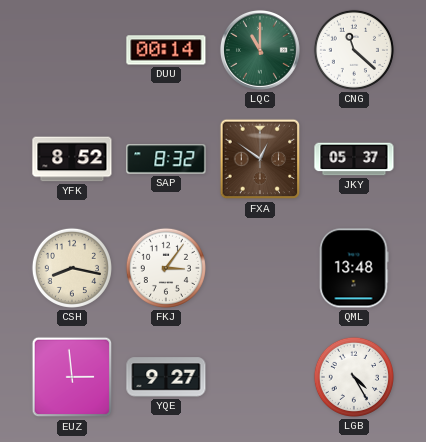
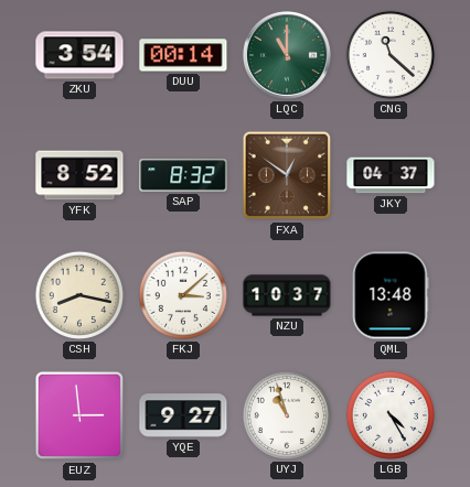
ZKU: none -> 3:54 (79, 55)
JKY: 05:37 -> 04:37 (391, 175)
FKJ: 3:06 -> 3:08 (183, 295)
NZU: none -> 10:37 (287, 295)
UYJ: none -> 10:57 (287, 415)
